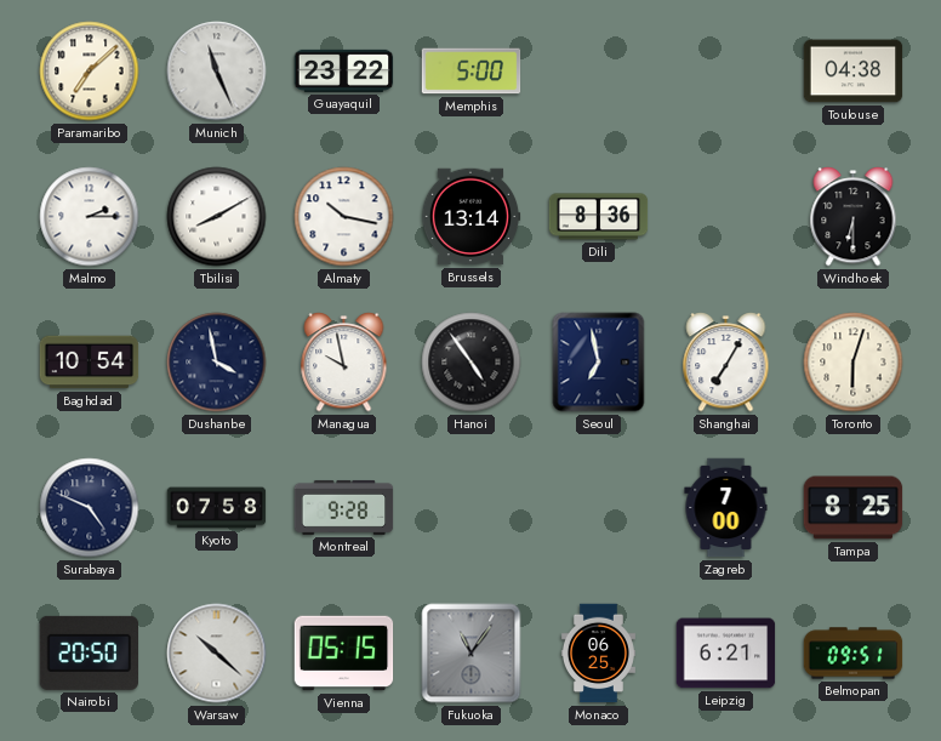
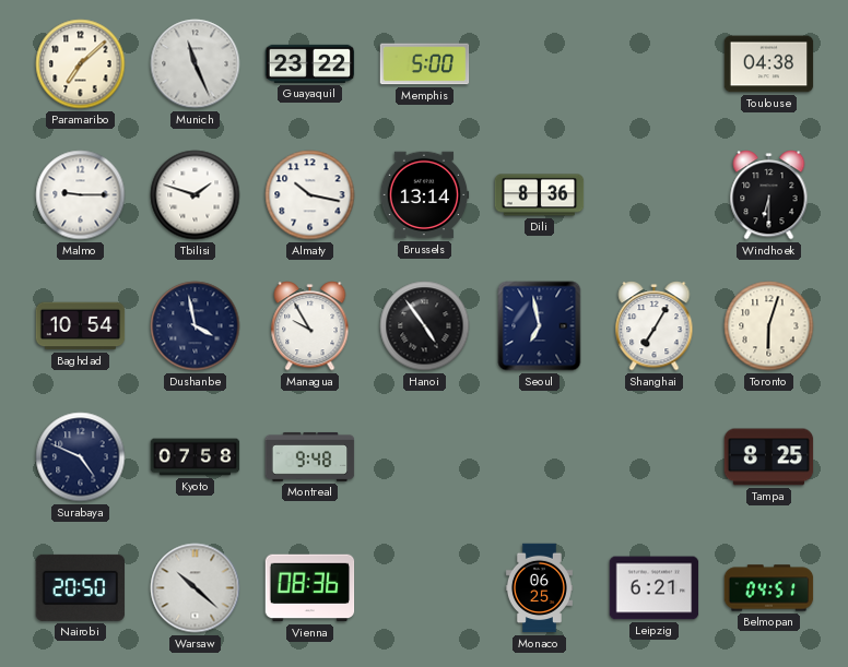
Malmo: 2:15 -> 9:15 (81, 195)
Tbilisi: 8:10 -> 1:48 (196, 195)
Managua: 9:58 -> 9:55 (310, 326)
Montreal: 9:28 -> 9:48 (310, 456)
Zagreb: 7:00 -> none (726, 508)
Vienna: 05:15 -> 08:36 (310, 588)
Fukuoka: 11:06 -> none (472, 654)
Belmopan: 09:51 -> 04:51 (769, 588)
